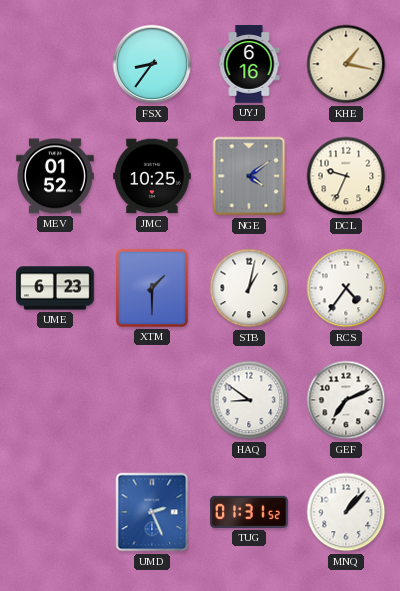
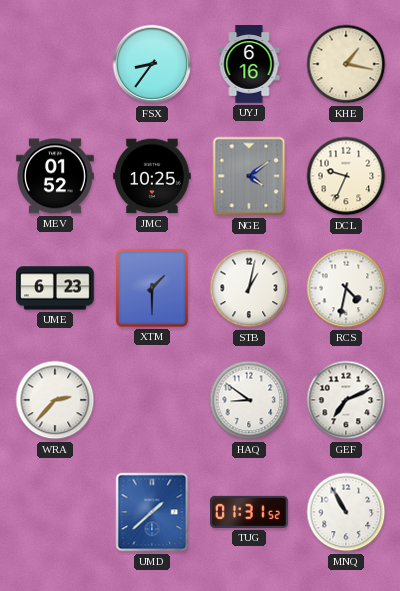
RCS: 4:36 -> 4:32 (346, 288)
WRA: none -> 2:37 (55, 400)
UMD: 2:26 -> 1:38 (152, 512)
MNQ: 1:07 -> 10:55 (346, 512)
